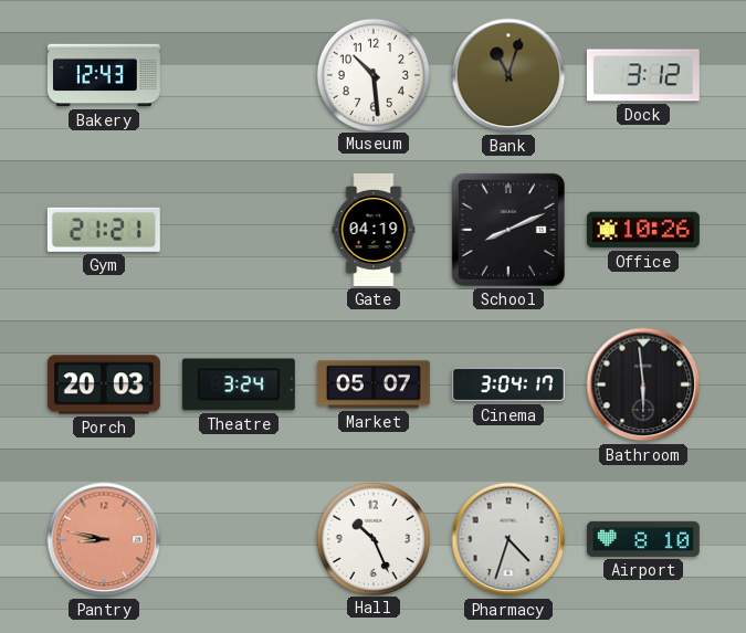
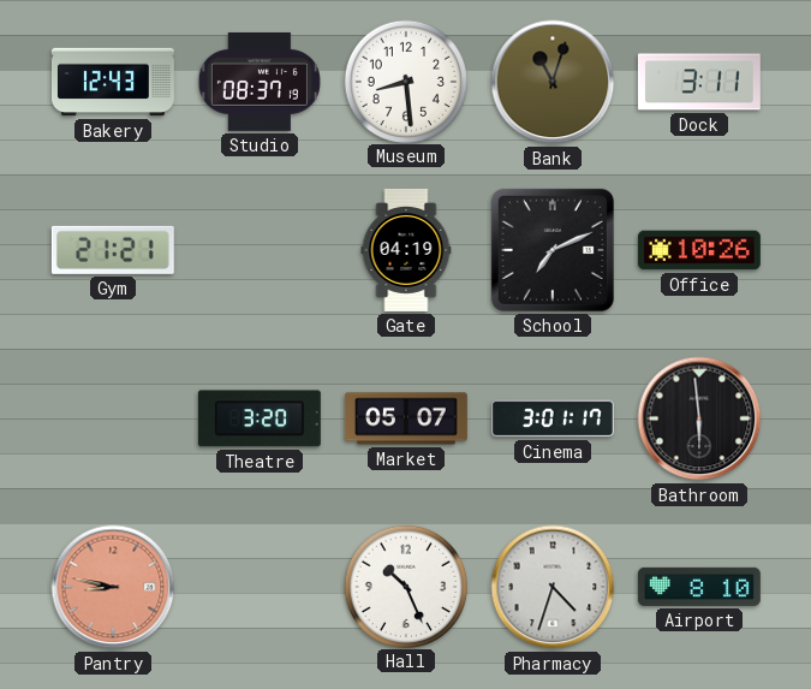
Studio: none -> 08:37 (260, 82)
Museum: 10:29 -> 8:29 (405, 81)
Dock: 3:12 -> 3:11 (699, 82)
School: 8:11 -> 7:11 (553, 250)
Porch: 20:03 -> none (104, 384)
Theatre: 3:24 -> 3:20 (260, 418)
Cinema: 3:04 -> 3:01 (553, 418)
